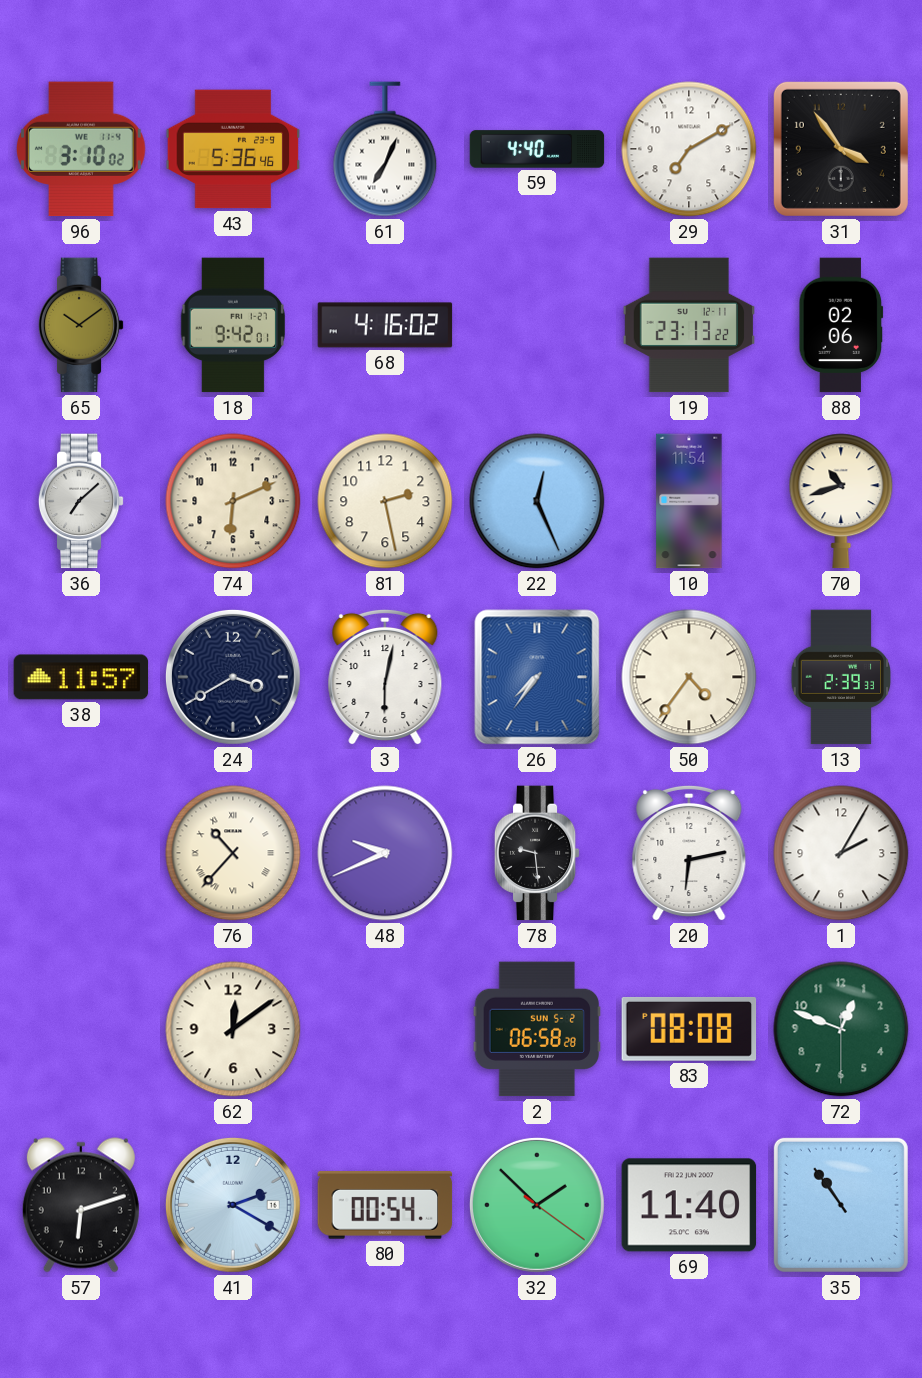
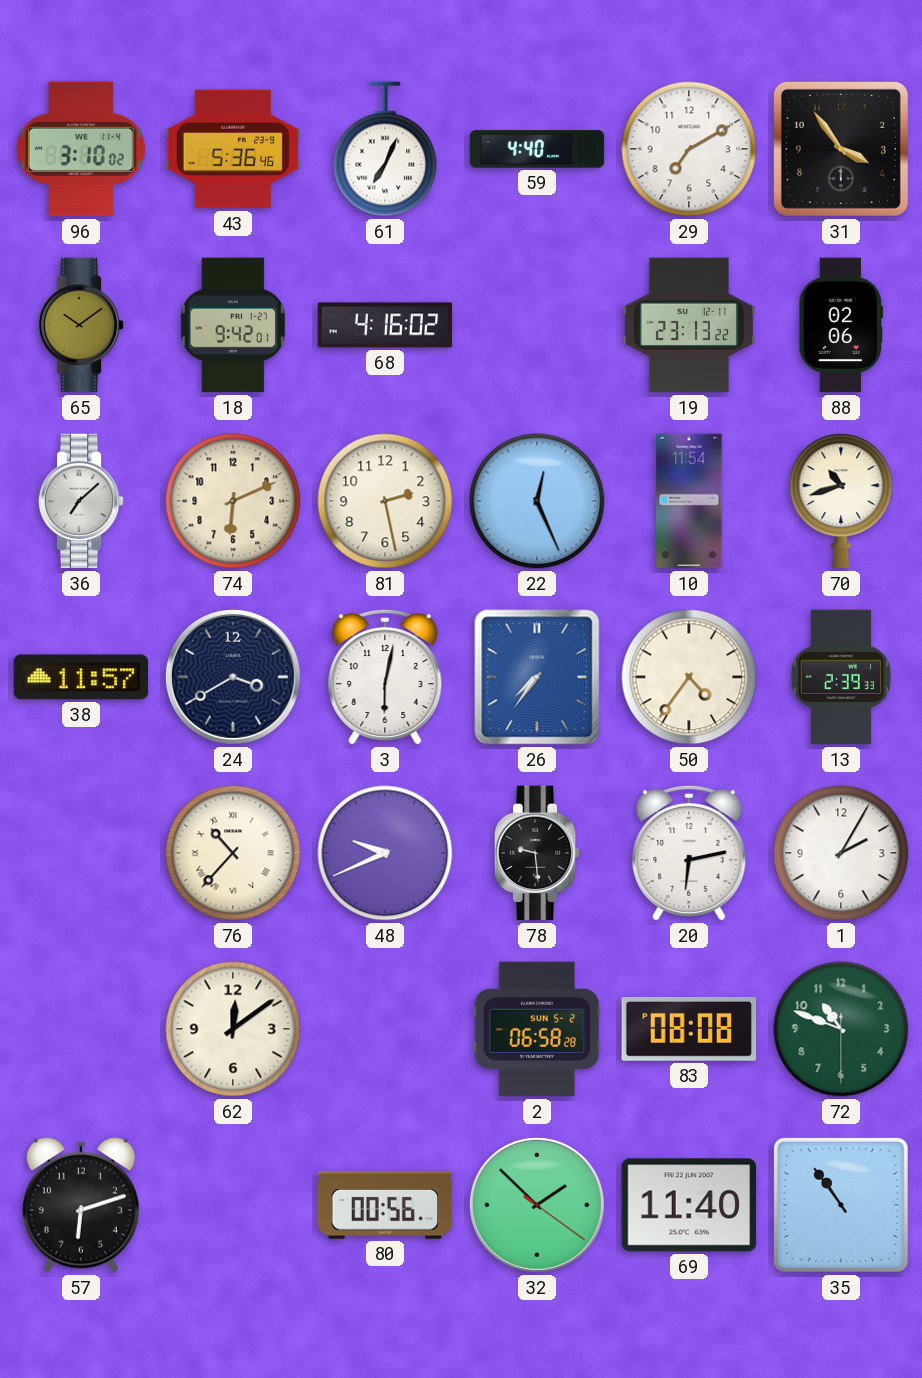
72: 12:48 -> 10:48 (841, 1029)
41: 2:20 -> none (233, 1205)
80: 00:54 -> 00:56 (385, 1205)
